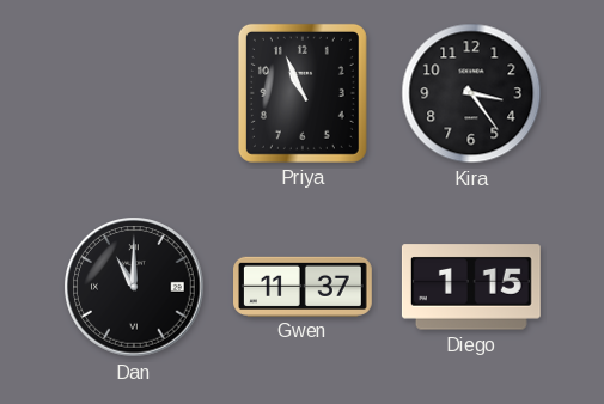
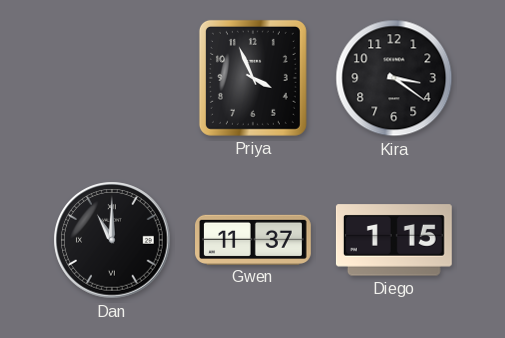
Priya: 10:56 -> 3:56 (253, 78)
Kira: 3:24 -> 3:21 (394, 78)
